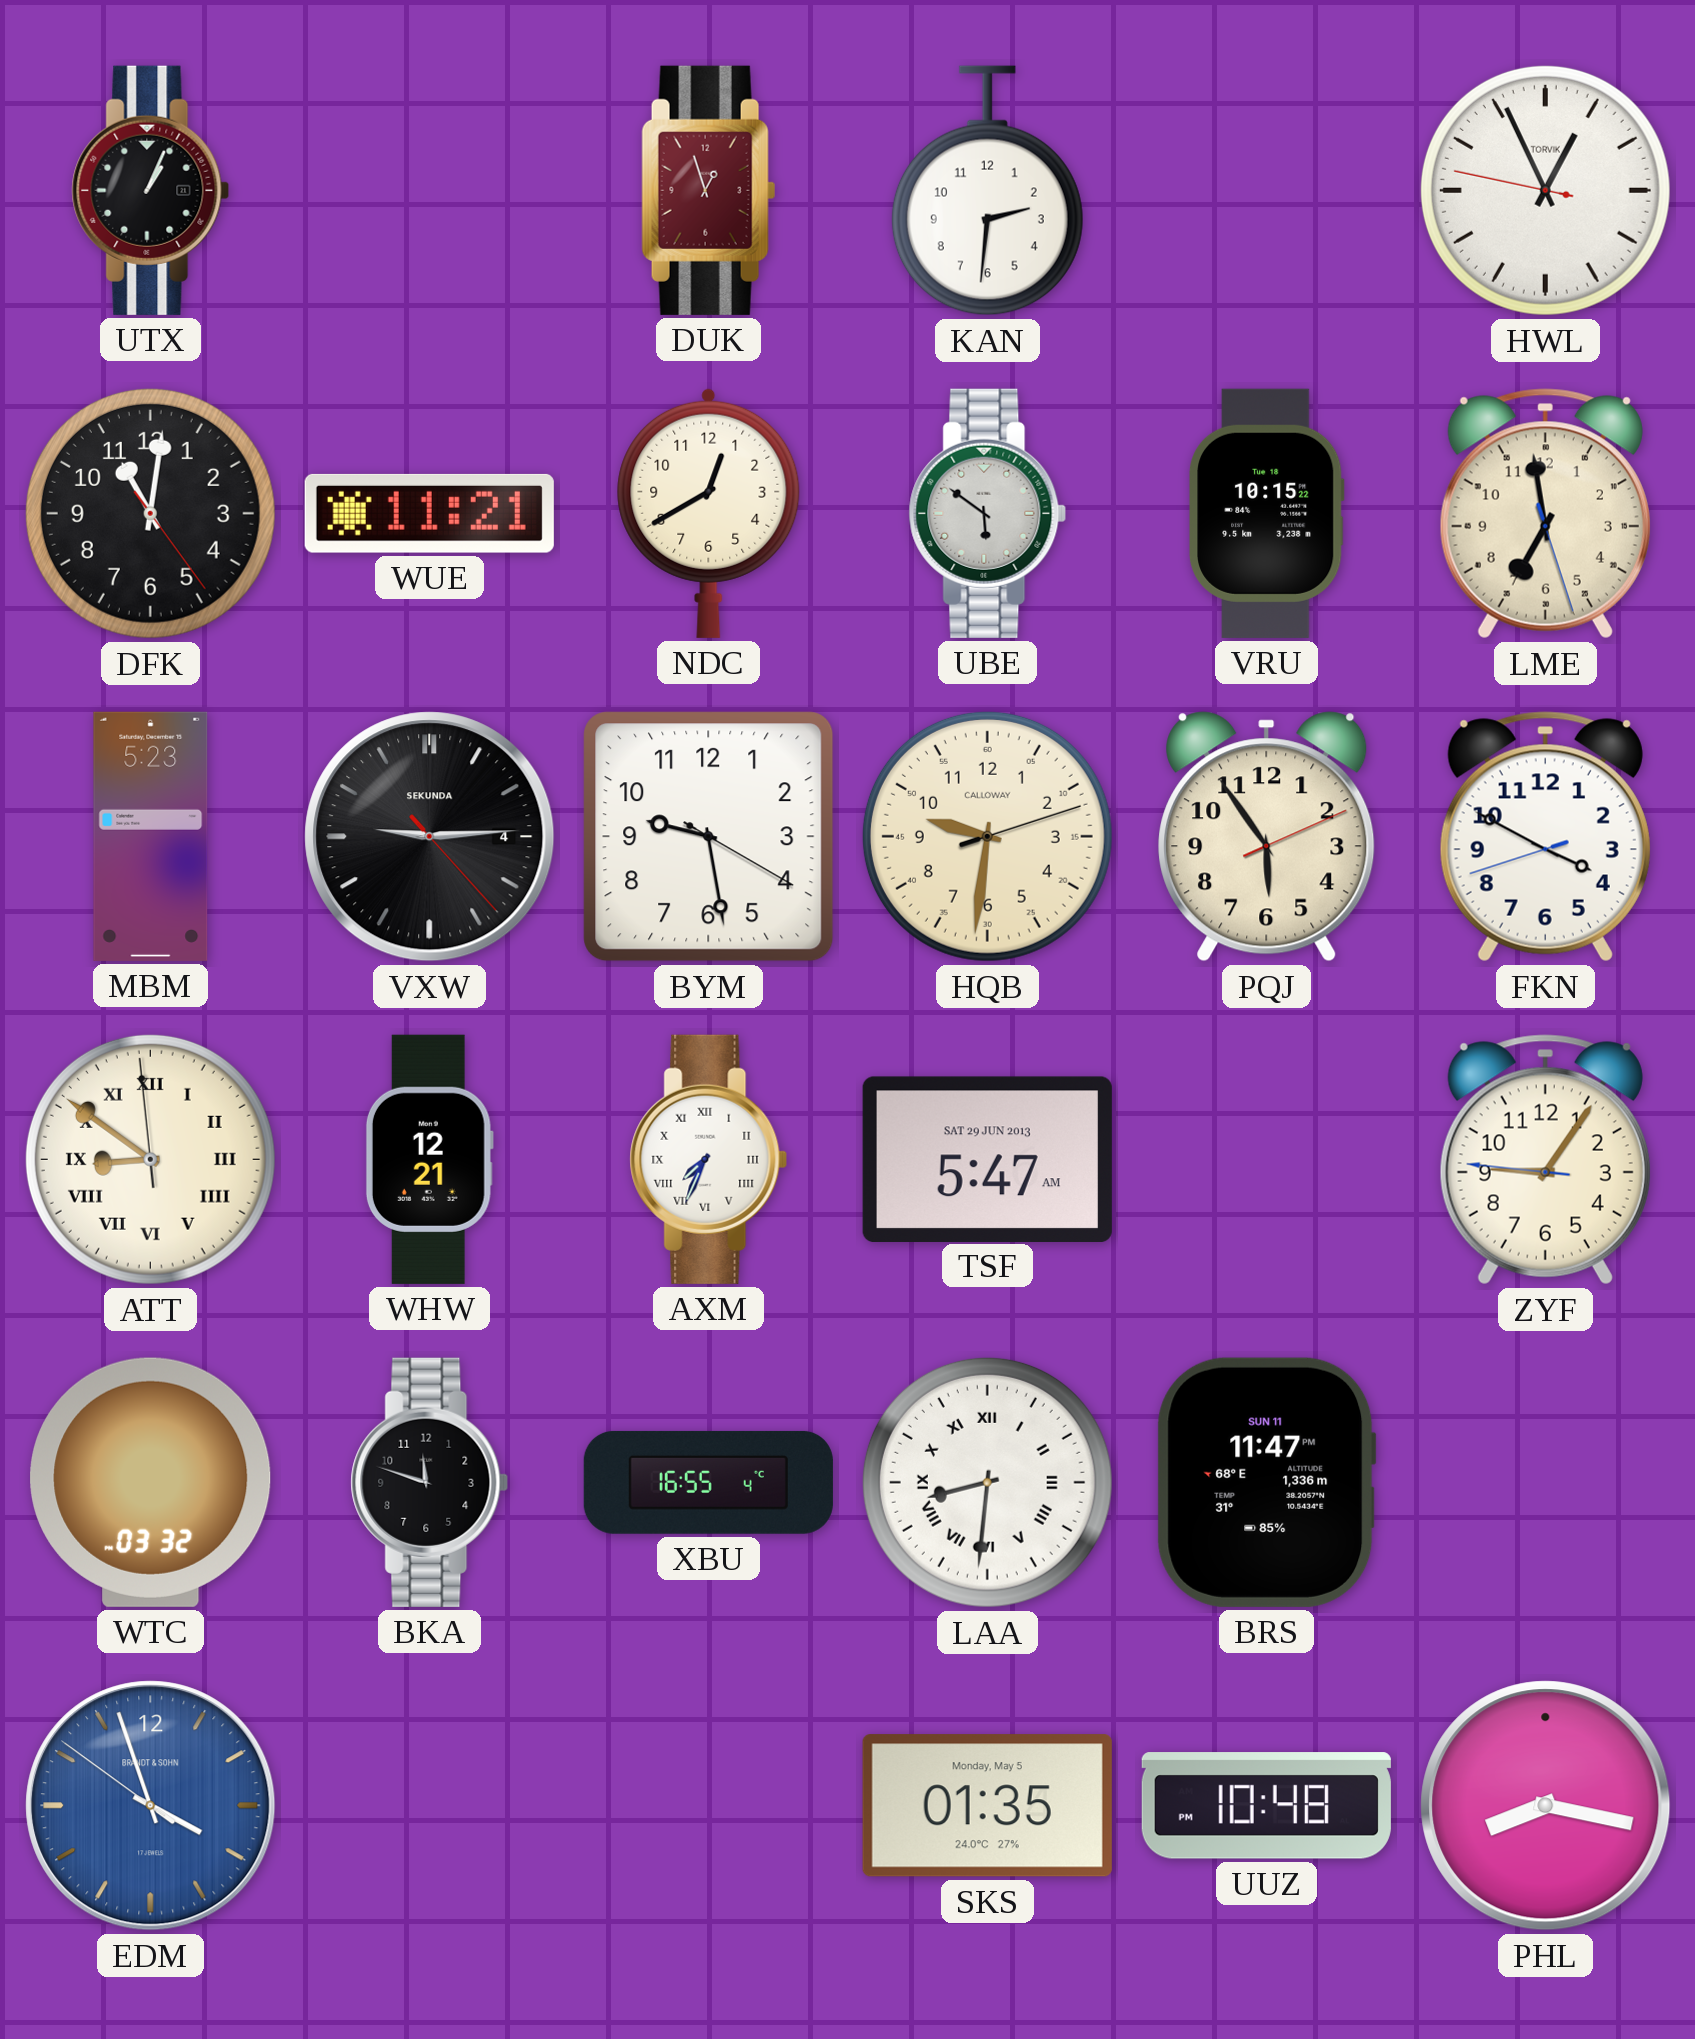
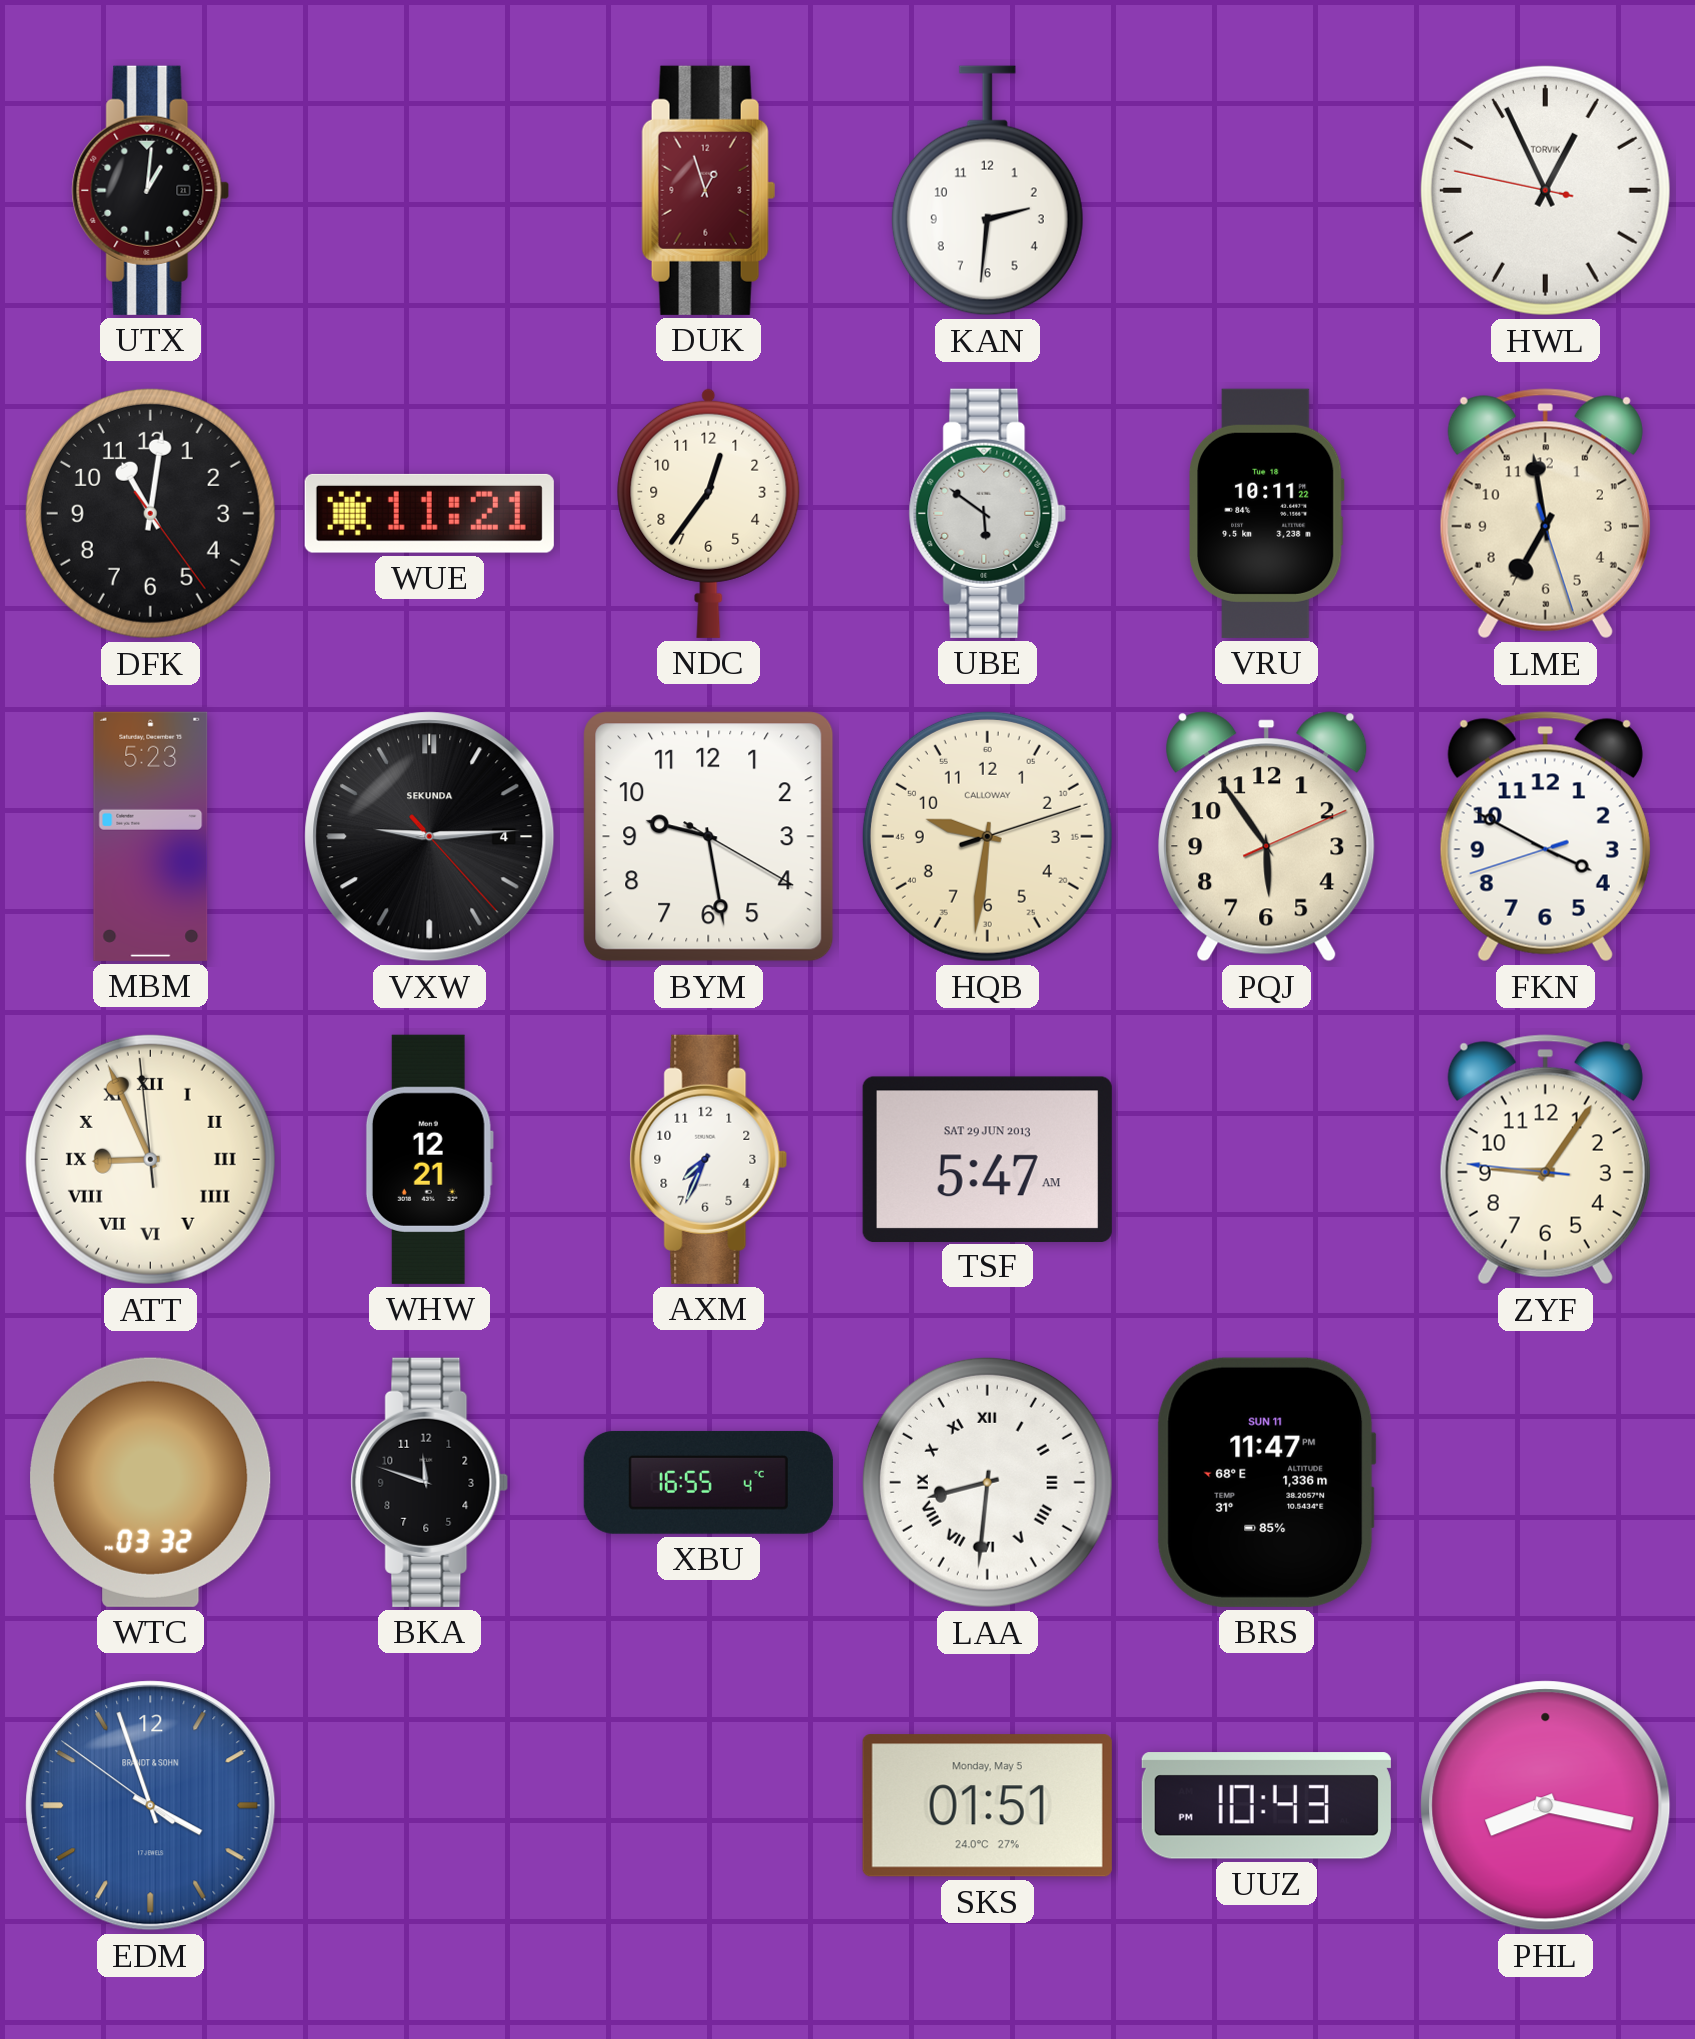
UTX: 1:04 -> 1:01 (151, 190)
NDC: 12:40 -> 12:36 (709, 513)
VRU: 10:15 -> 10:11 (1267, 513)
ATT: 8:50 -> 8:55 (150, 1159)
AXM numerals: Roman -> Arabic (709, 1159)
SKS: 01:35 -> 01:51 (987, 1806)
UUZ: 10:48 -> 10:43 (1266, 1806)
